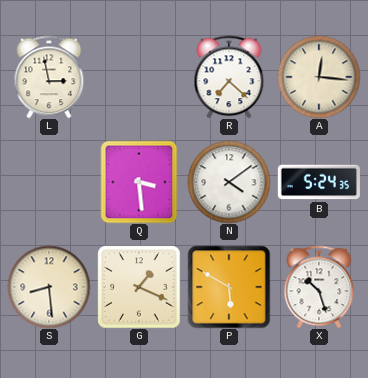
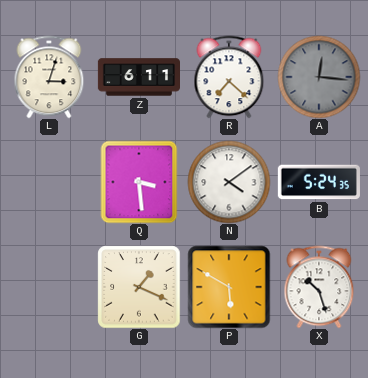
L: 2:58 -> 3:03 (49, 77)
Z: none -> 6:11 (138, 77)
A dial: cream -> grey (319, 77)
S: 8:29 -> none (49, 287)
